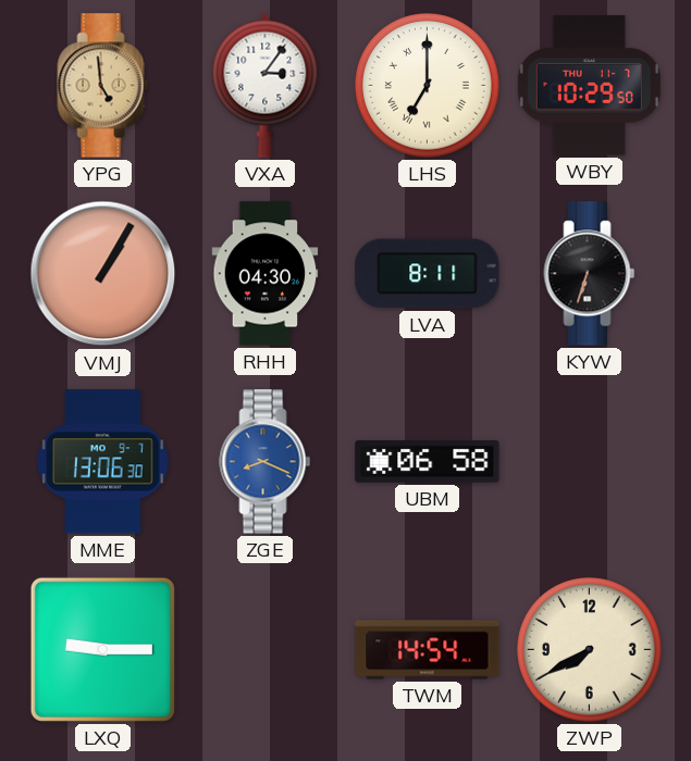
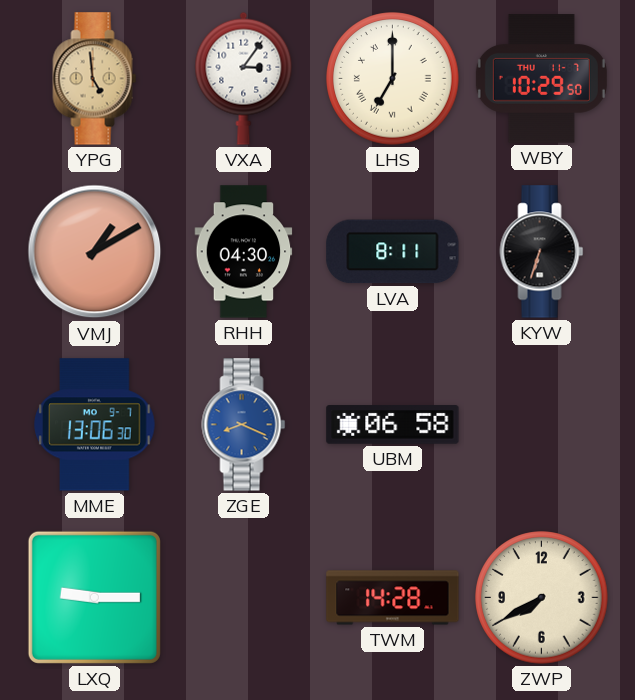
VMJ: 1:05 -> 1:10 (95, 252)
TWM: 14:54 -> 14:28 (393, 598)
